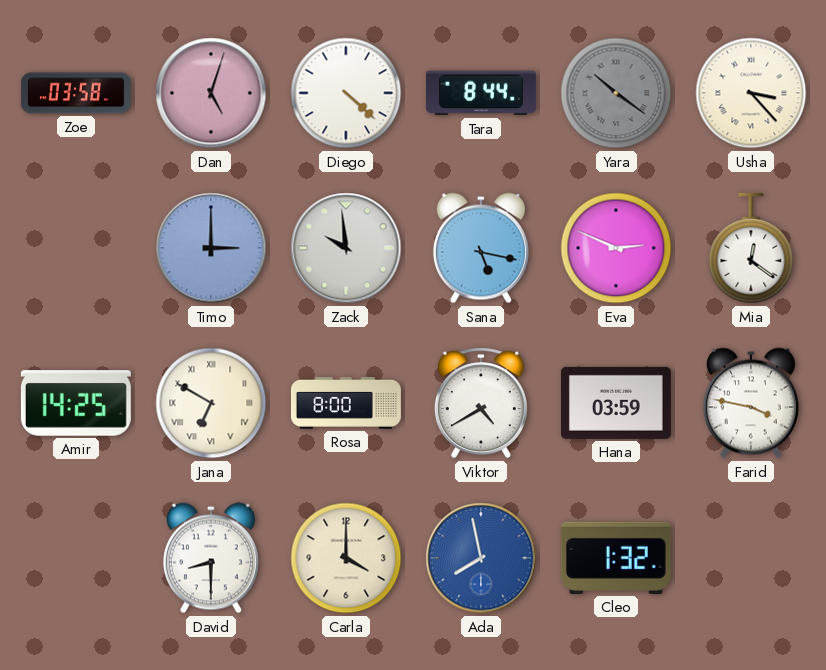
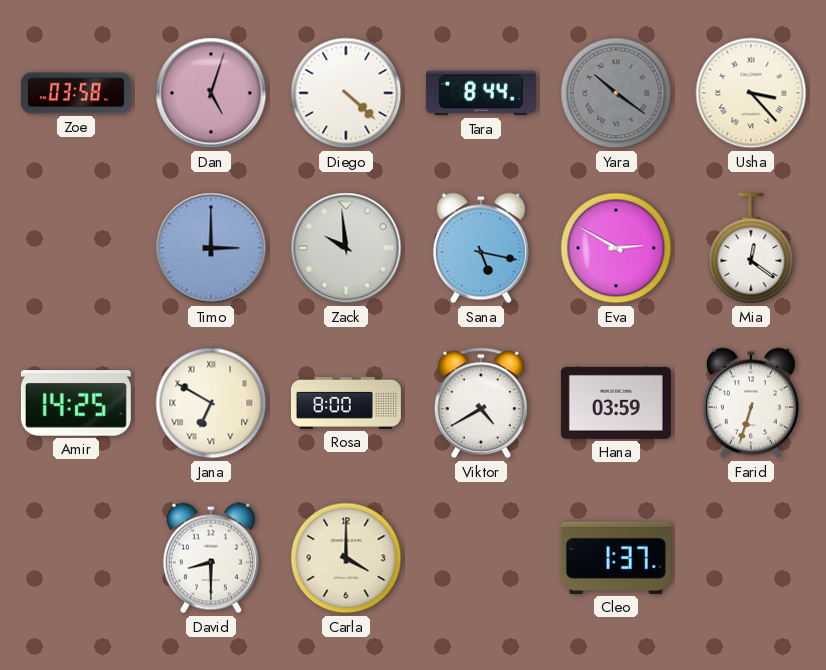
Eva: 2:49 -> 2:50 (616, 248)
Farid: 3:47 -> 6:33 (751, 403)
Ada: 7:58 -> none (481, 558)
Cleo: 1:32 -> 1:37 (616, 558)
